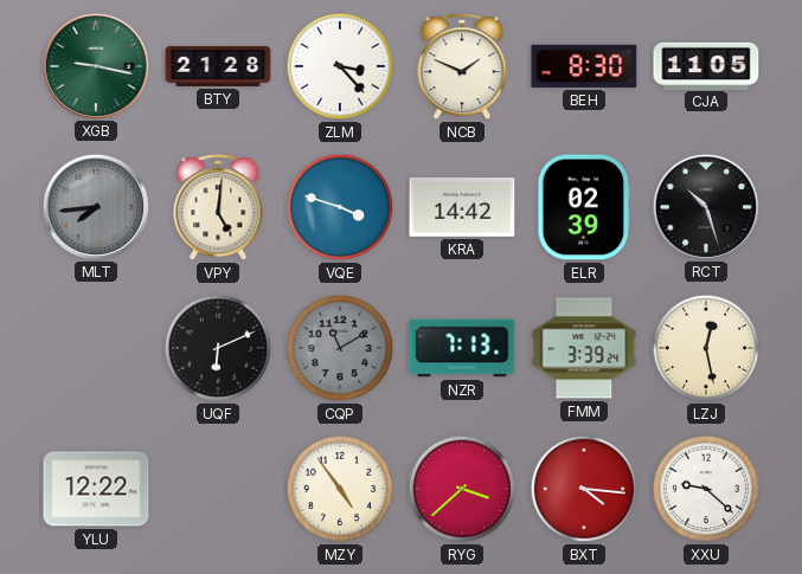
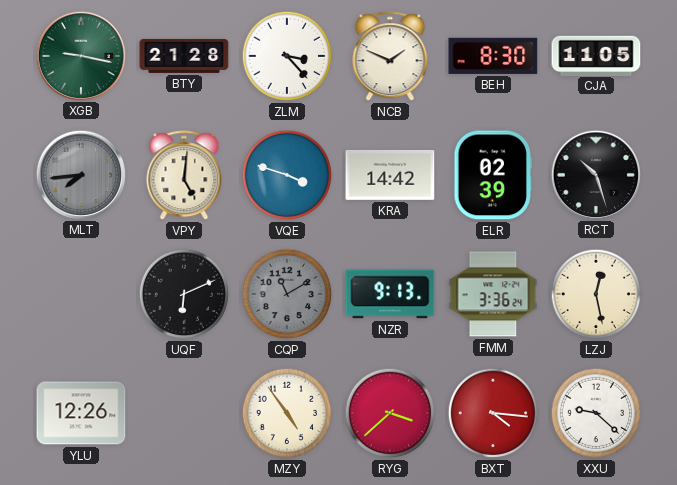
NZR: 7:13 -> 9:13 (390, 294)
FMM: 3:39 -> 3:36 (493, 294)
YLU: 12:22 -> 12:26 (81, 413)
